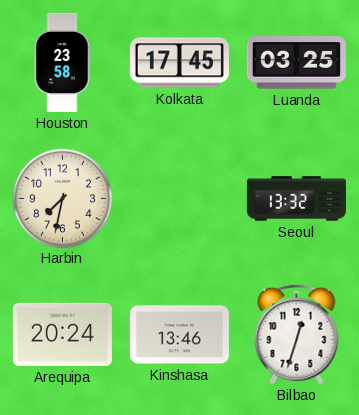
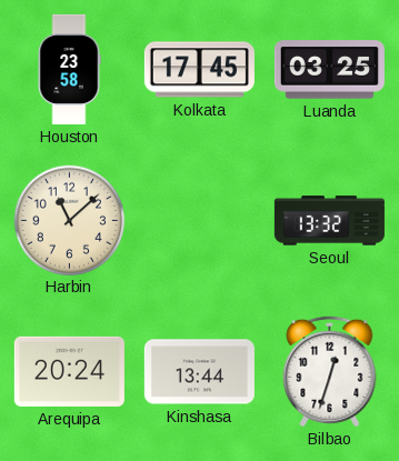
Harbin: 7:32 -> 11:08 (69, 220)
Kinshasa: 13:46 -> 13:44 (199, 372)
